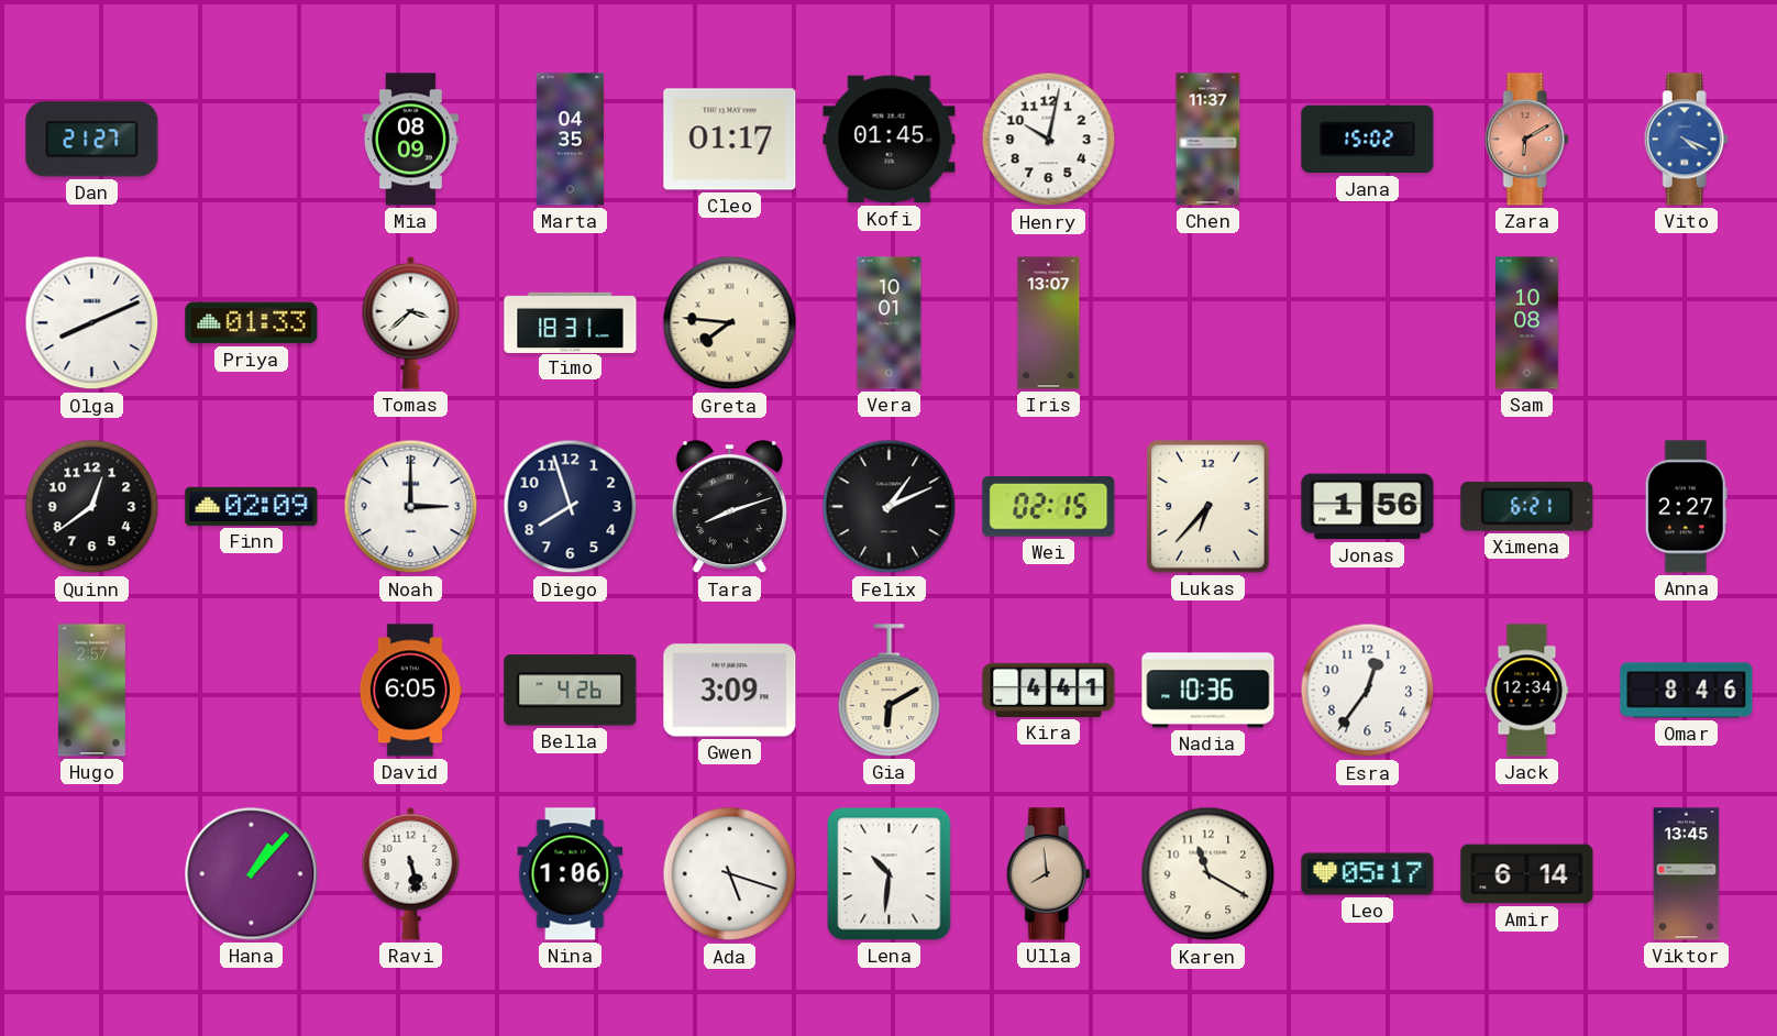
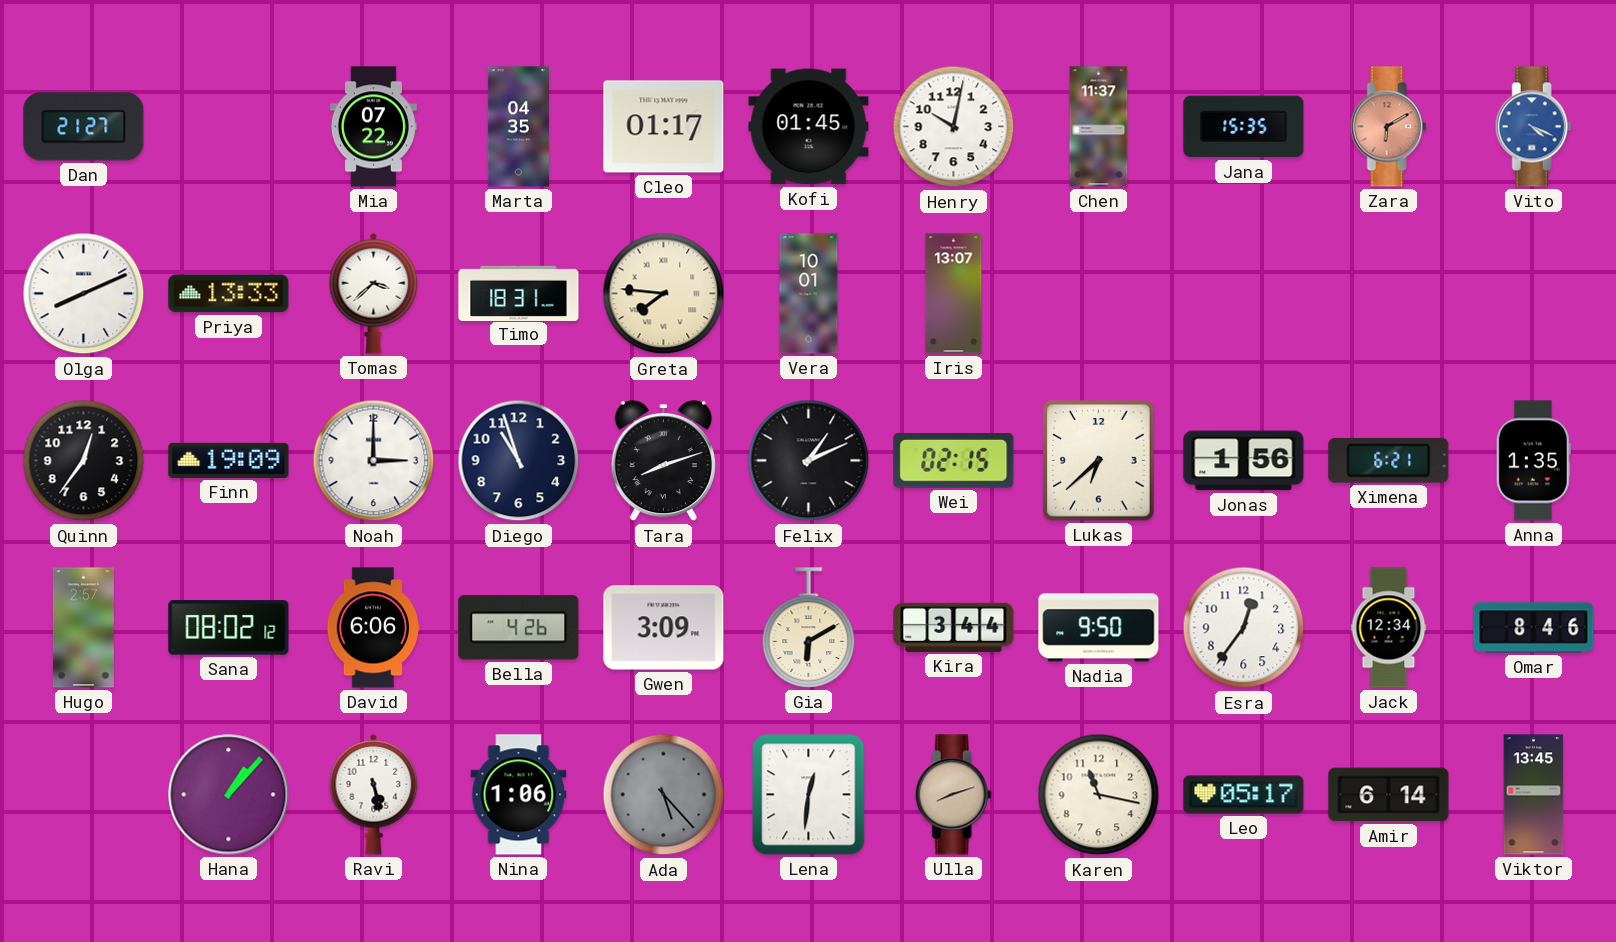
Mia: 08:09 -> 07:22 (373, 127)
Jana: 15:02 -> 15:35 (1244, 127)
Priya: 01:33 -> 13:33 (229, 294)
Sam: 10:08 -> none (1527, 323)
Quinn: 12:39 -> 12:36 (84, 461)
Finn: 02:09 -> 19:09 (229, 460)
Diego: 7:57 -> 10:57 (519, 461)
Lukas: 6:37 -> 6:38 (1099, 461)
Anna: 2:27 -> 1:35 (1533, 461)
Sana: none -> 08:02 (229, 628)
David: 6:05 -> 6:06 (373, 628)
Kira: 4:41 -> 3:44 (954, 627)
Nadia: 10:36 -> 9:50 (1099, 628)
Ada: 5:18 -> 5:23 (664, 795)
Ada dial: white -> grey (664, 795)
Lena: 10:31 -> 12:31 (809, 795)
Ulla: 7:59 -> 8:12 (953, 795)
Karen: 11:20 -> 11:17 (1099, 795)
